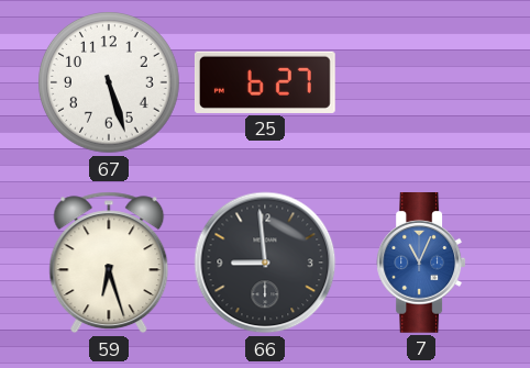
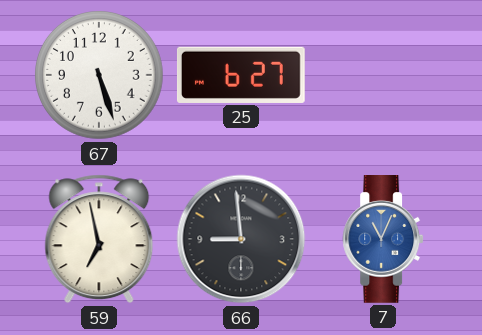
59: 6:27 -> 6:58 (99, 239)
